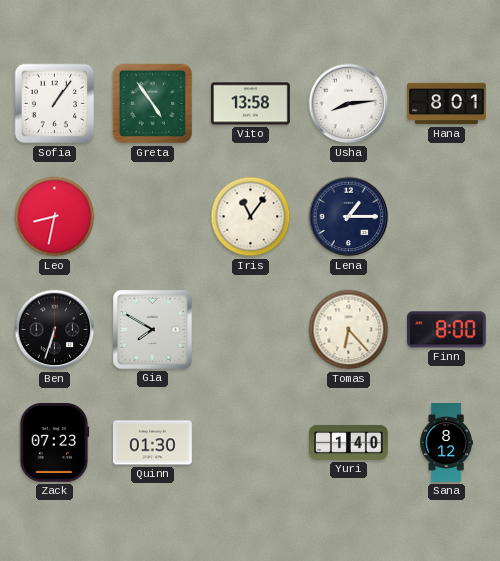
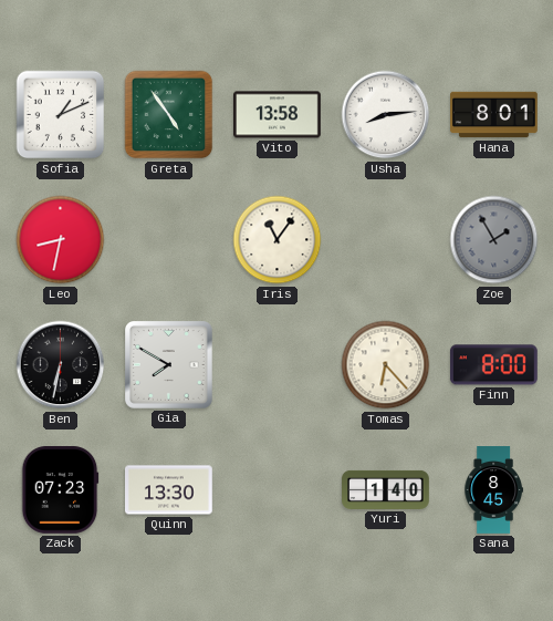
Sofia: 1:06 -> 1:11 (61, 115)
Lena: 1:15 -> none (349, 217)
Zoe: none -> 1:55 (494, 240)
Ben: 6:33 -> 6:32 (61, 365)
Quinn: 01:30 -> 13:30 (169, 490)
Sana: 8:12 -> 8:45 (493, 490)
